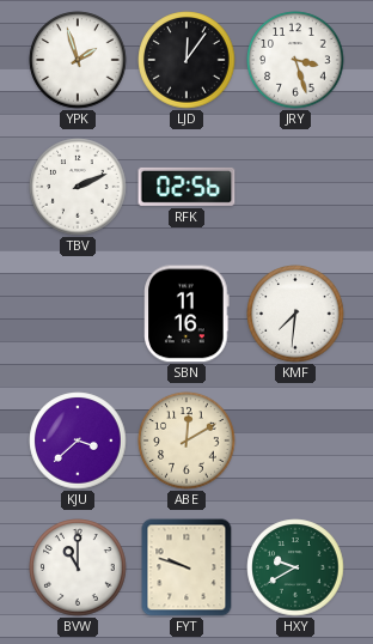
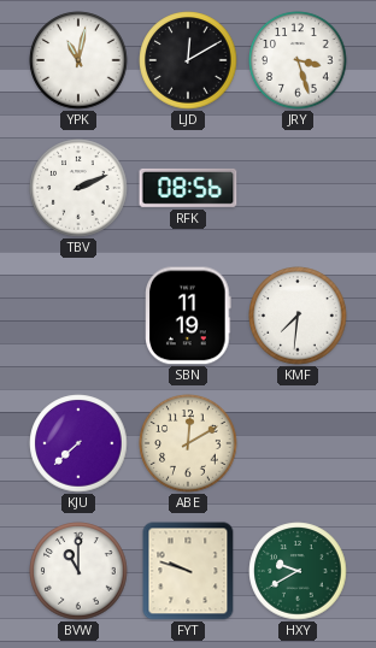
YPK: 1:57 -> 11:02 (78, 60)
LJD: 12:06 -> 12:10 (188, 60)
RFK: 02:56 -> 08:56 (188, 188)
SBN: 11:16 -> 11:19 (188, 316)
KJU: 3:38 -> 7:38 (78, 443)
